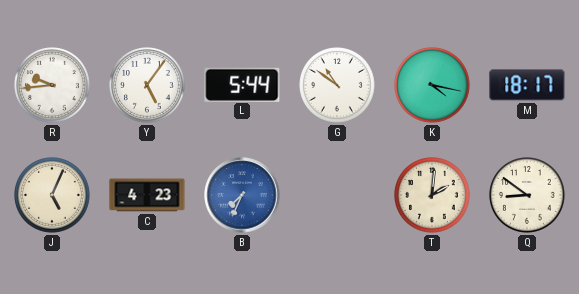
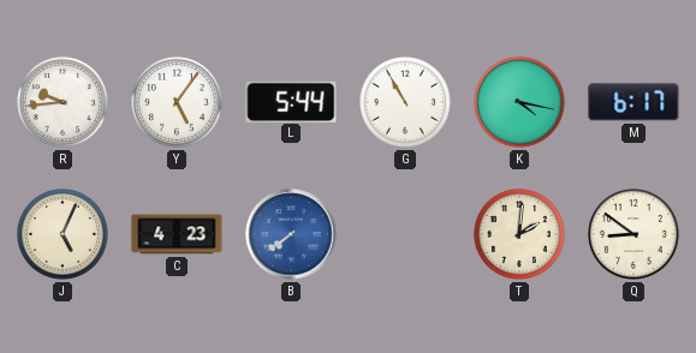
G: 10:51 -> 10:55 (406, 103)
M: 18:17 -> 6:17 (633, 102)
B: 7:34 -> 7:39 (291, 234)
